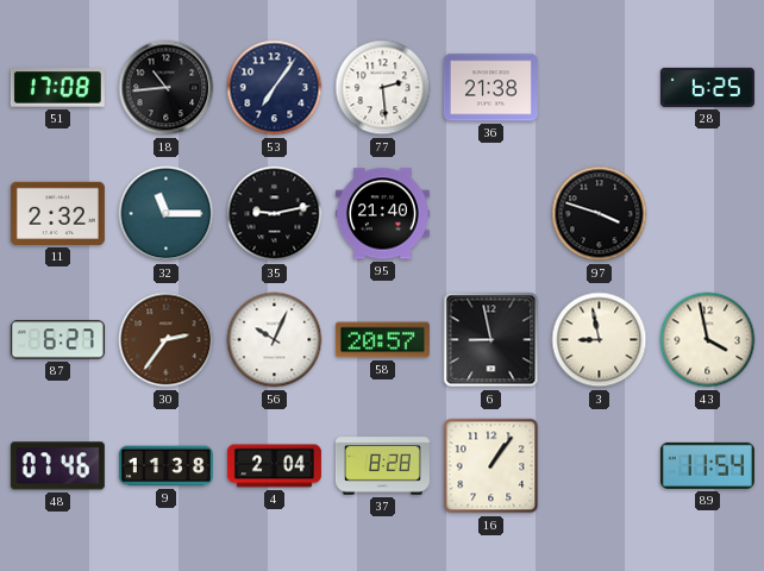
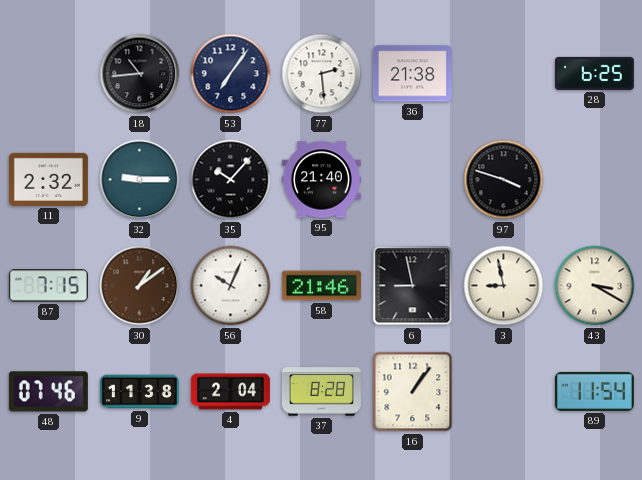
51: 17:08 -> none (57, 88)
32: 11:15 -> 9:15 (140, 180)
35: 9:13 -> 10:07 (231, 180)
87: 6:27 -> 7:15 (48, 286)
30: 2:36 -> 1:09 (140, 286)
58: 20:57 -> 21:46 (321, 286)
43: 3:58 -> 3:20 (595, 286)
